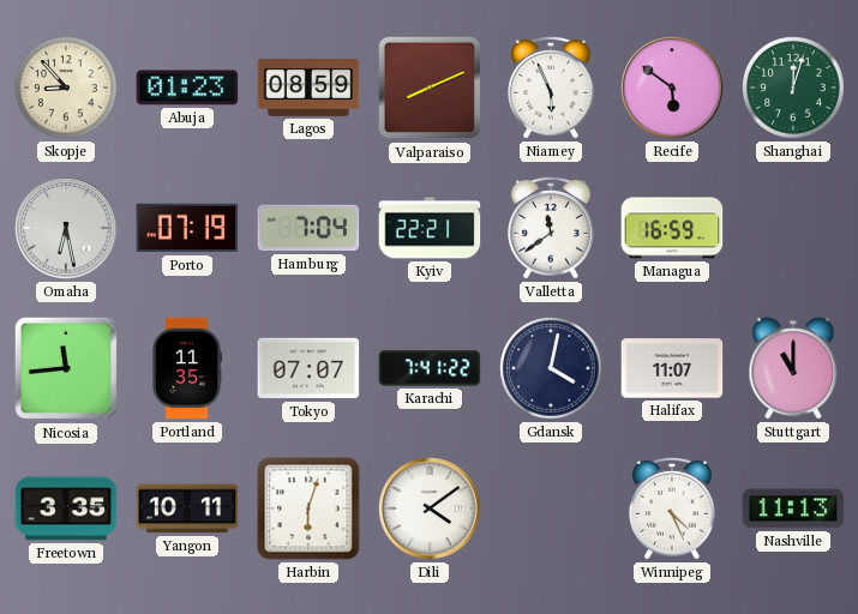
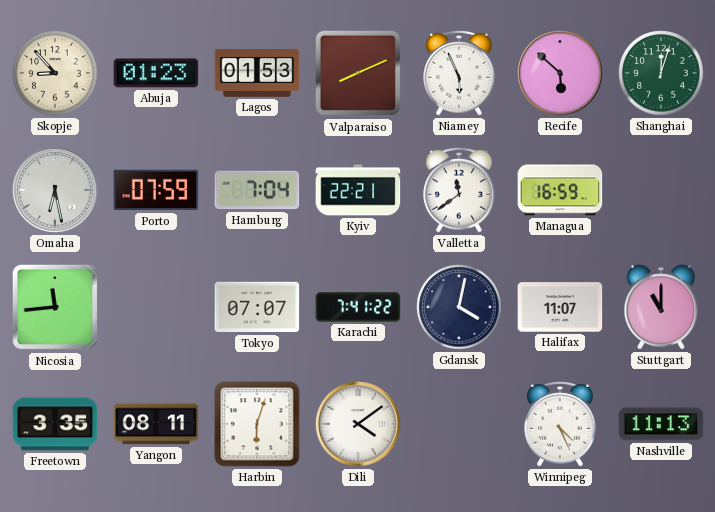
Lagos: 08:59 -> 01:53 (257, 74)
Recife: 5:51 -> 5:52 (560, 73)
Porto: 07:19 -> 07:59 (156, 190)
Portland: 11:35 -> none (186, 368)
Yangon: 10:11 -> 08:11 (156, 424)
